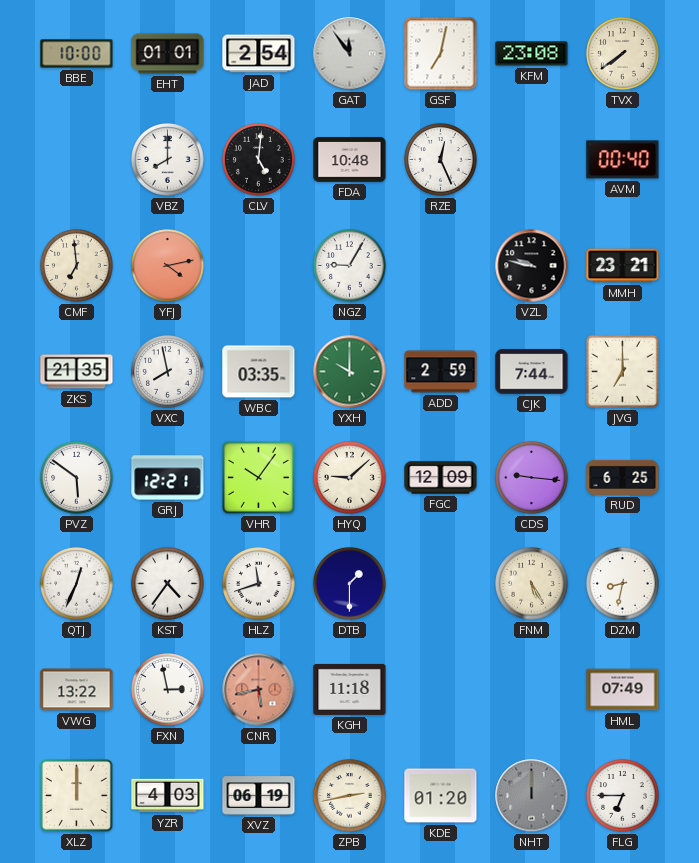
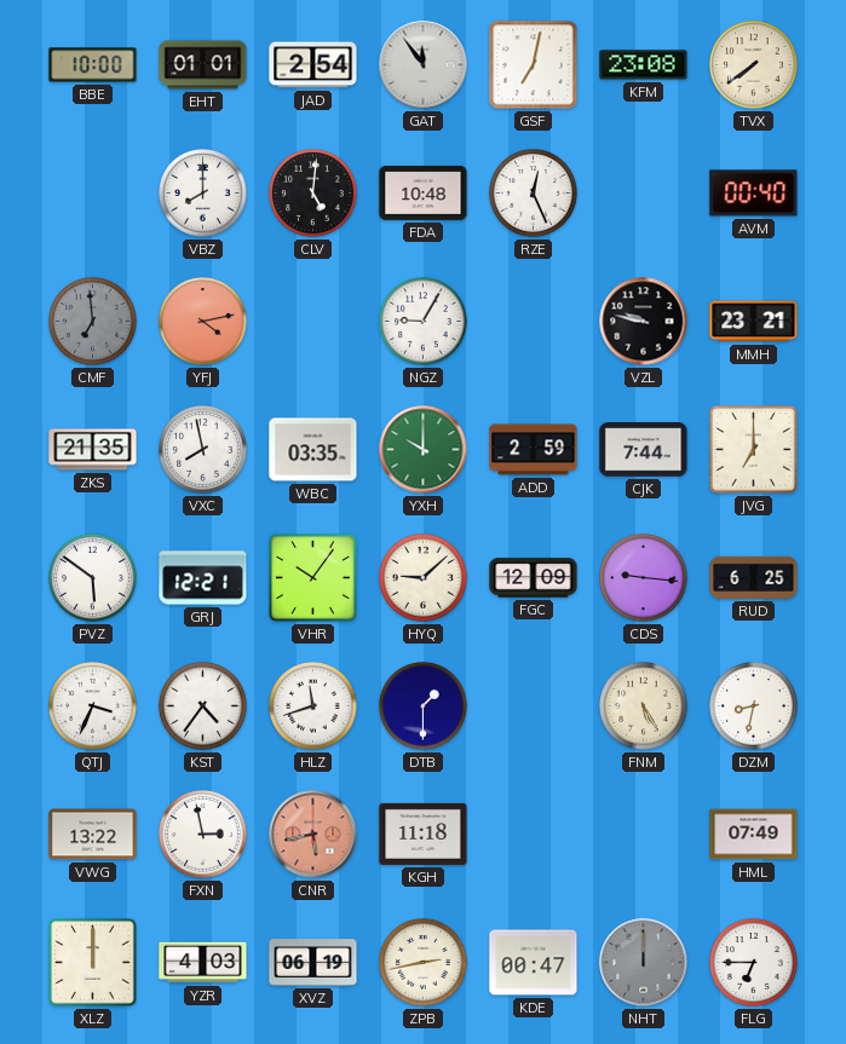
CMF dial: cream -> grey (93, 322)
QTJ: 12:34 -> 3:34 (93, 706)
KDE: 01:20 -> 00:47 (534, 963)
